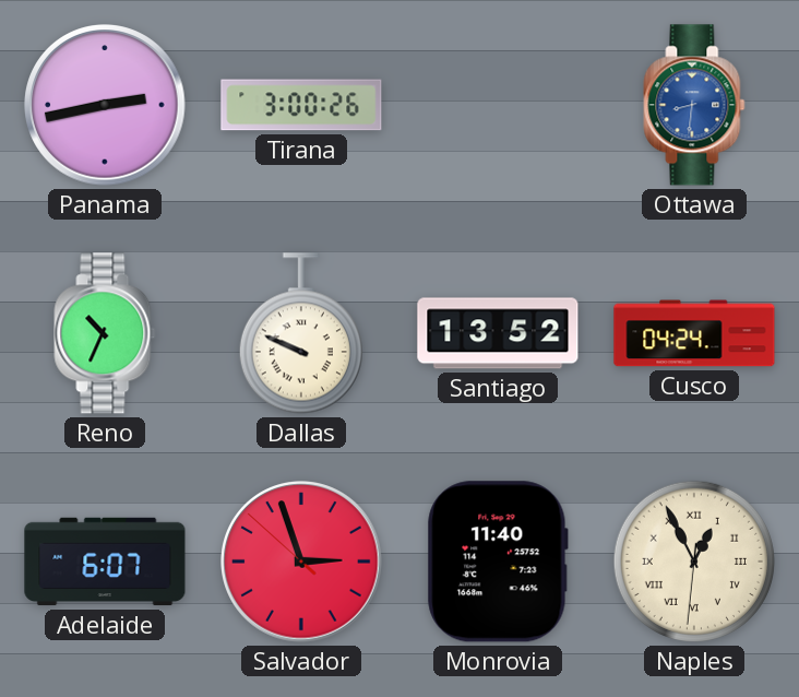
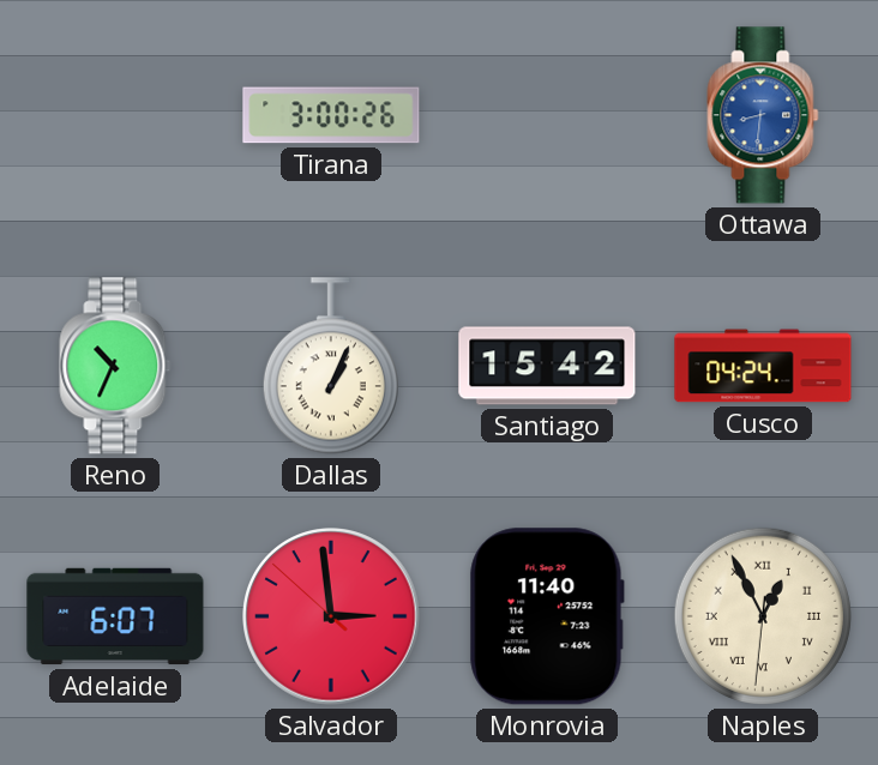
Panama: 2:43 -> none (105, 105)
Dallas: 9:49 -> 1:04 (331, 366)
Santiago: 13:52 -> 15:42 (547, 366)
Salvador: 2:56 -> 2:58 (331, 616)
